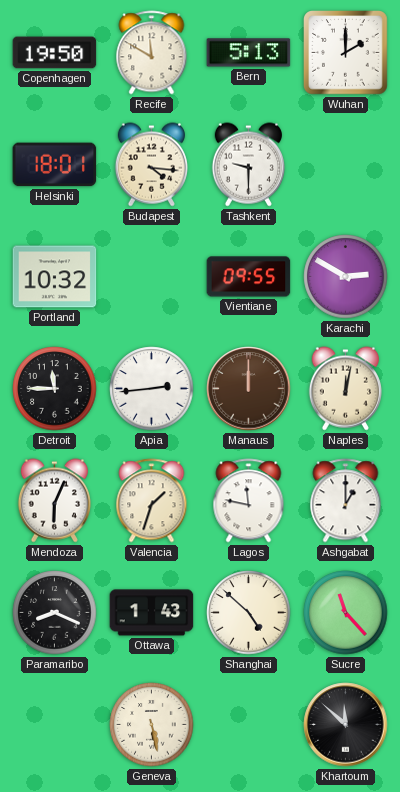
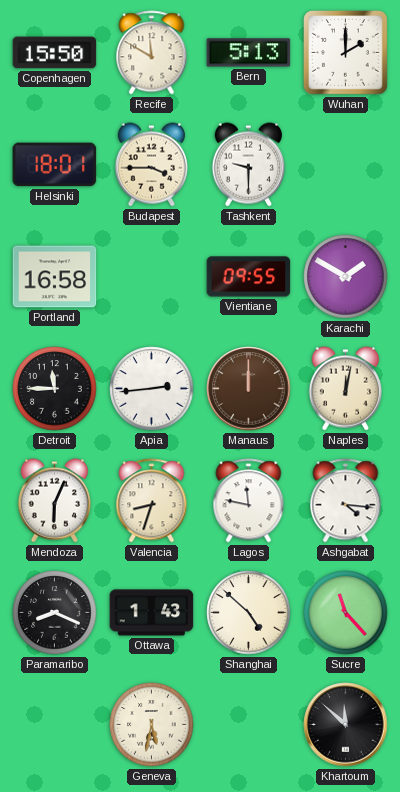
Copenhagen: 19:50 -> 15:50 (55, 53)
Budapest: 4:16 -> 3:45 (151, 165)
Portland: 10:32 -> 16:58 (55, 277)
Karachi: 2:50 -> 1:50 (346, 277)
Valencia: 1:33 -> 8:33 (152, 501)
Ashgabat: 1:00 -> 4:16 (346, 501)
Geneva: 5:28 -> 5:32 (152, 725)
